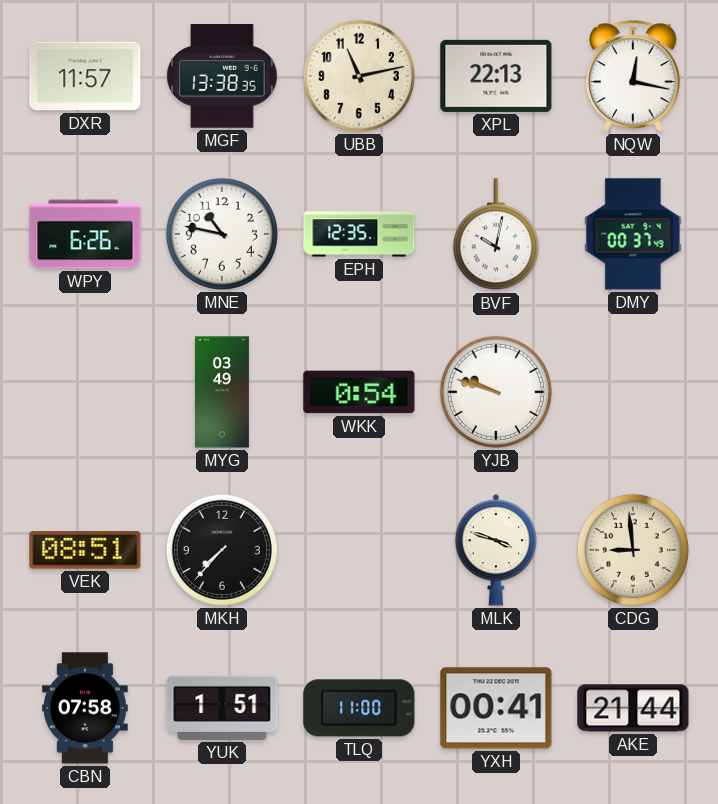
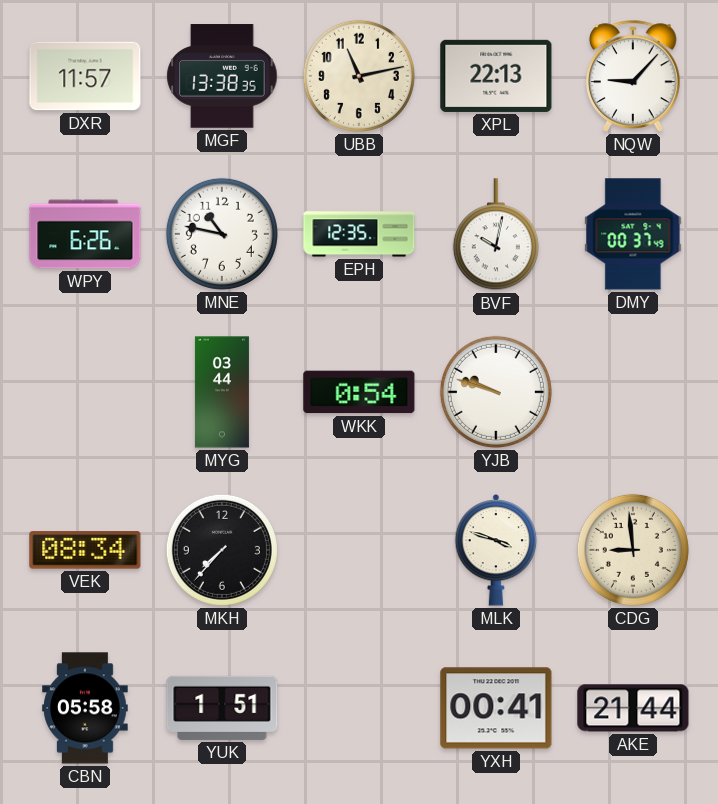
NQW: 12:17 -> 9:07 (634, 76)
MYG: 03:49 -> 03:44 (222, 392)
VEK: 08:51 -> 08:34 (85, 550)
CBN: 07:58 -> 05:58 (85, 708)
TLQ: 11:00 -> none (359, 708)
